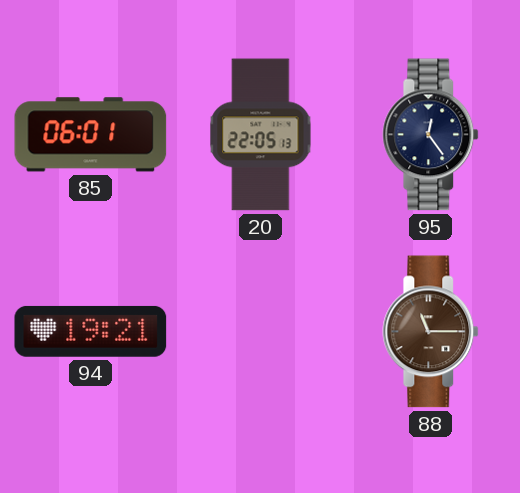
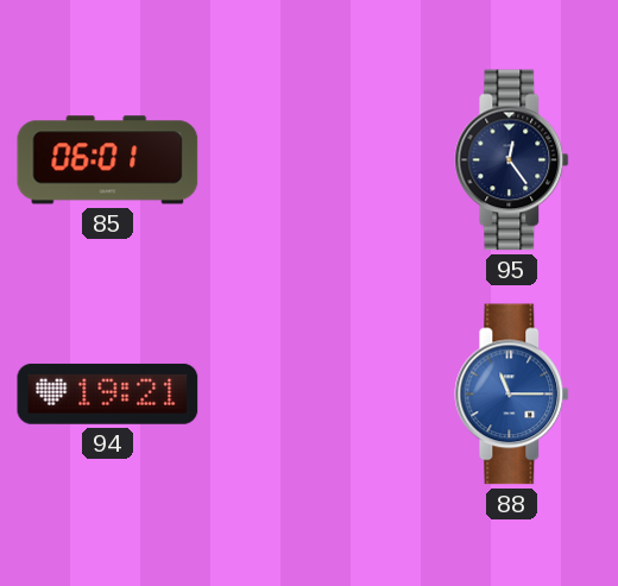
20: 22:05 -> none (261, 135)
88 dial: brown -> blue (512, 395)
